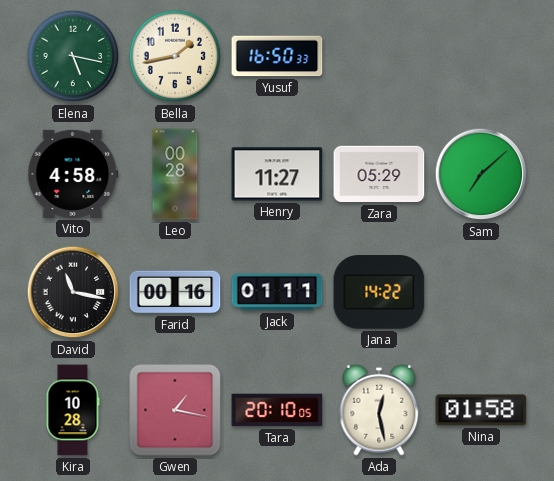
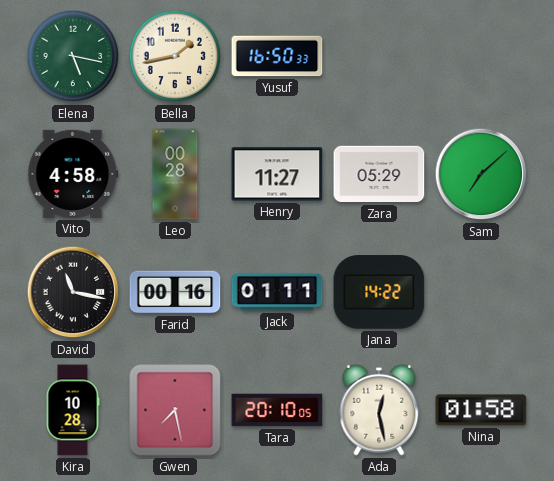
Gwen: 1:17 -> 7:28 (175, 410)
